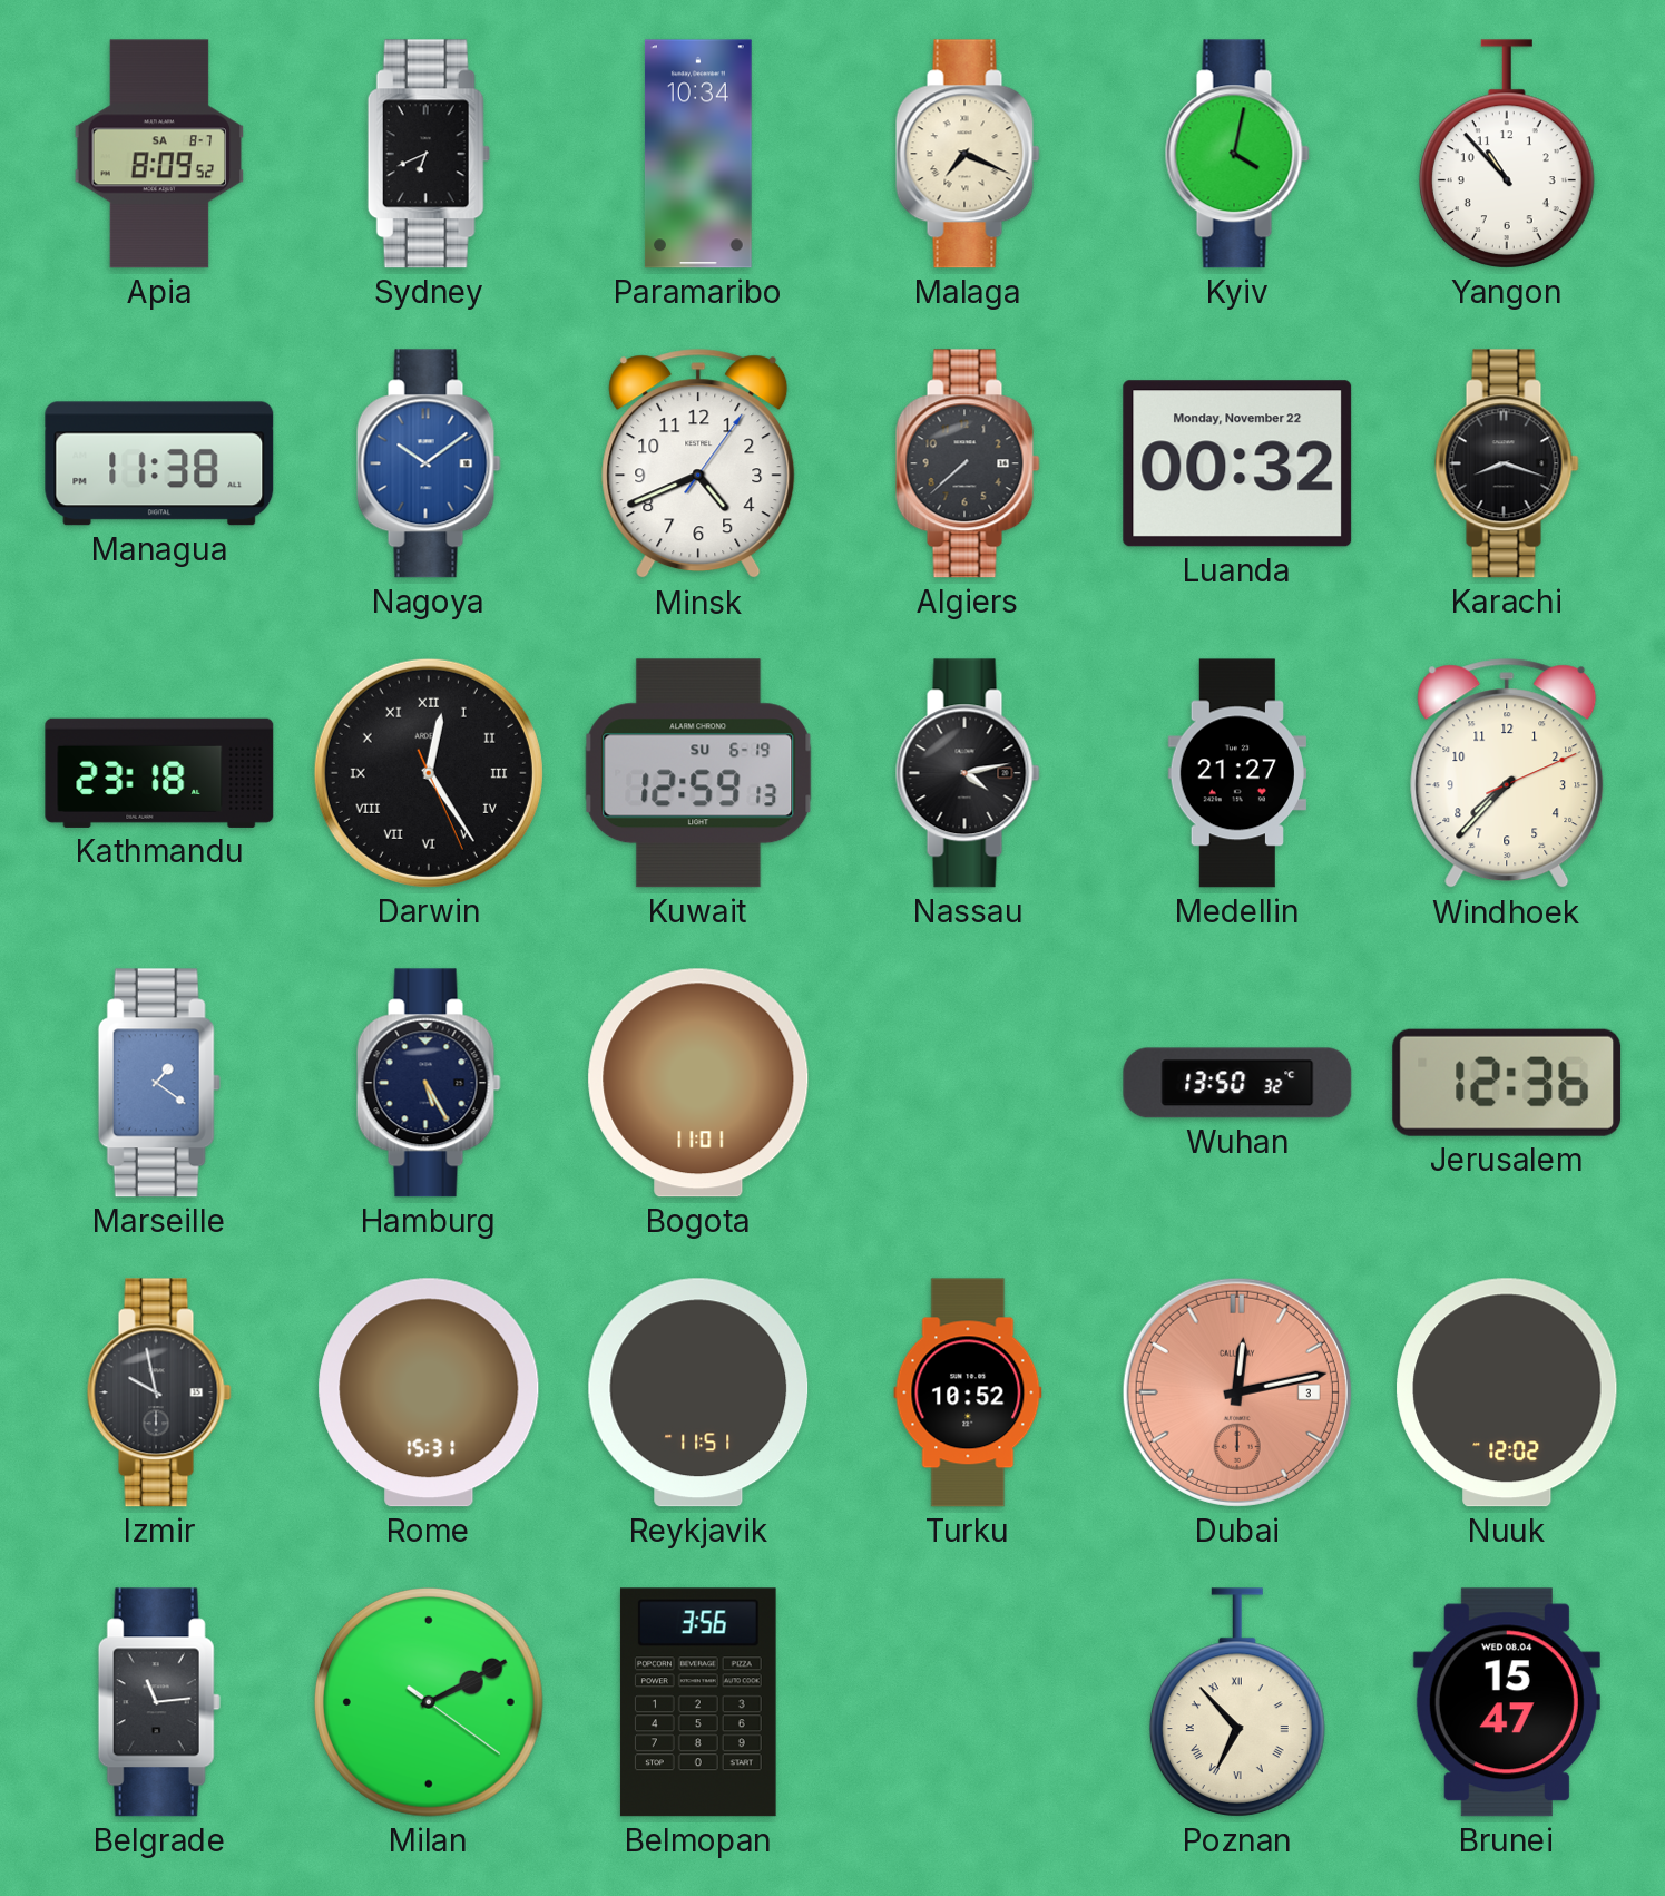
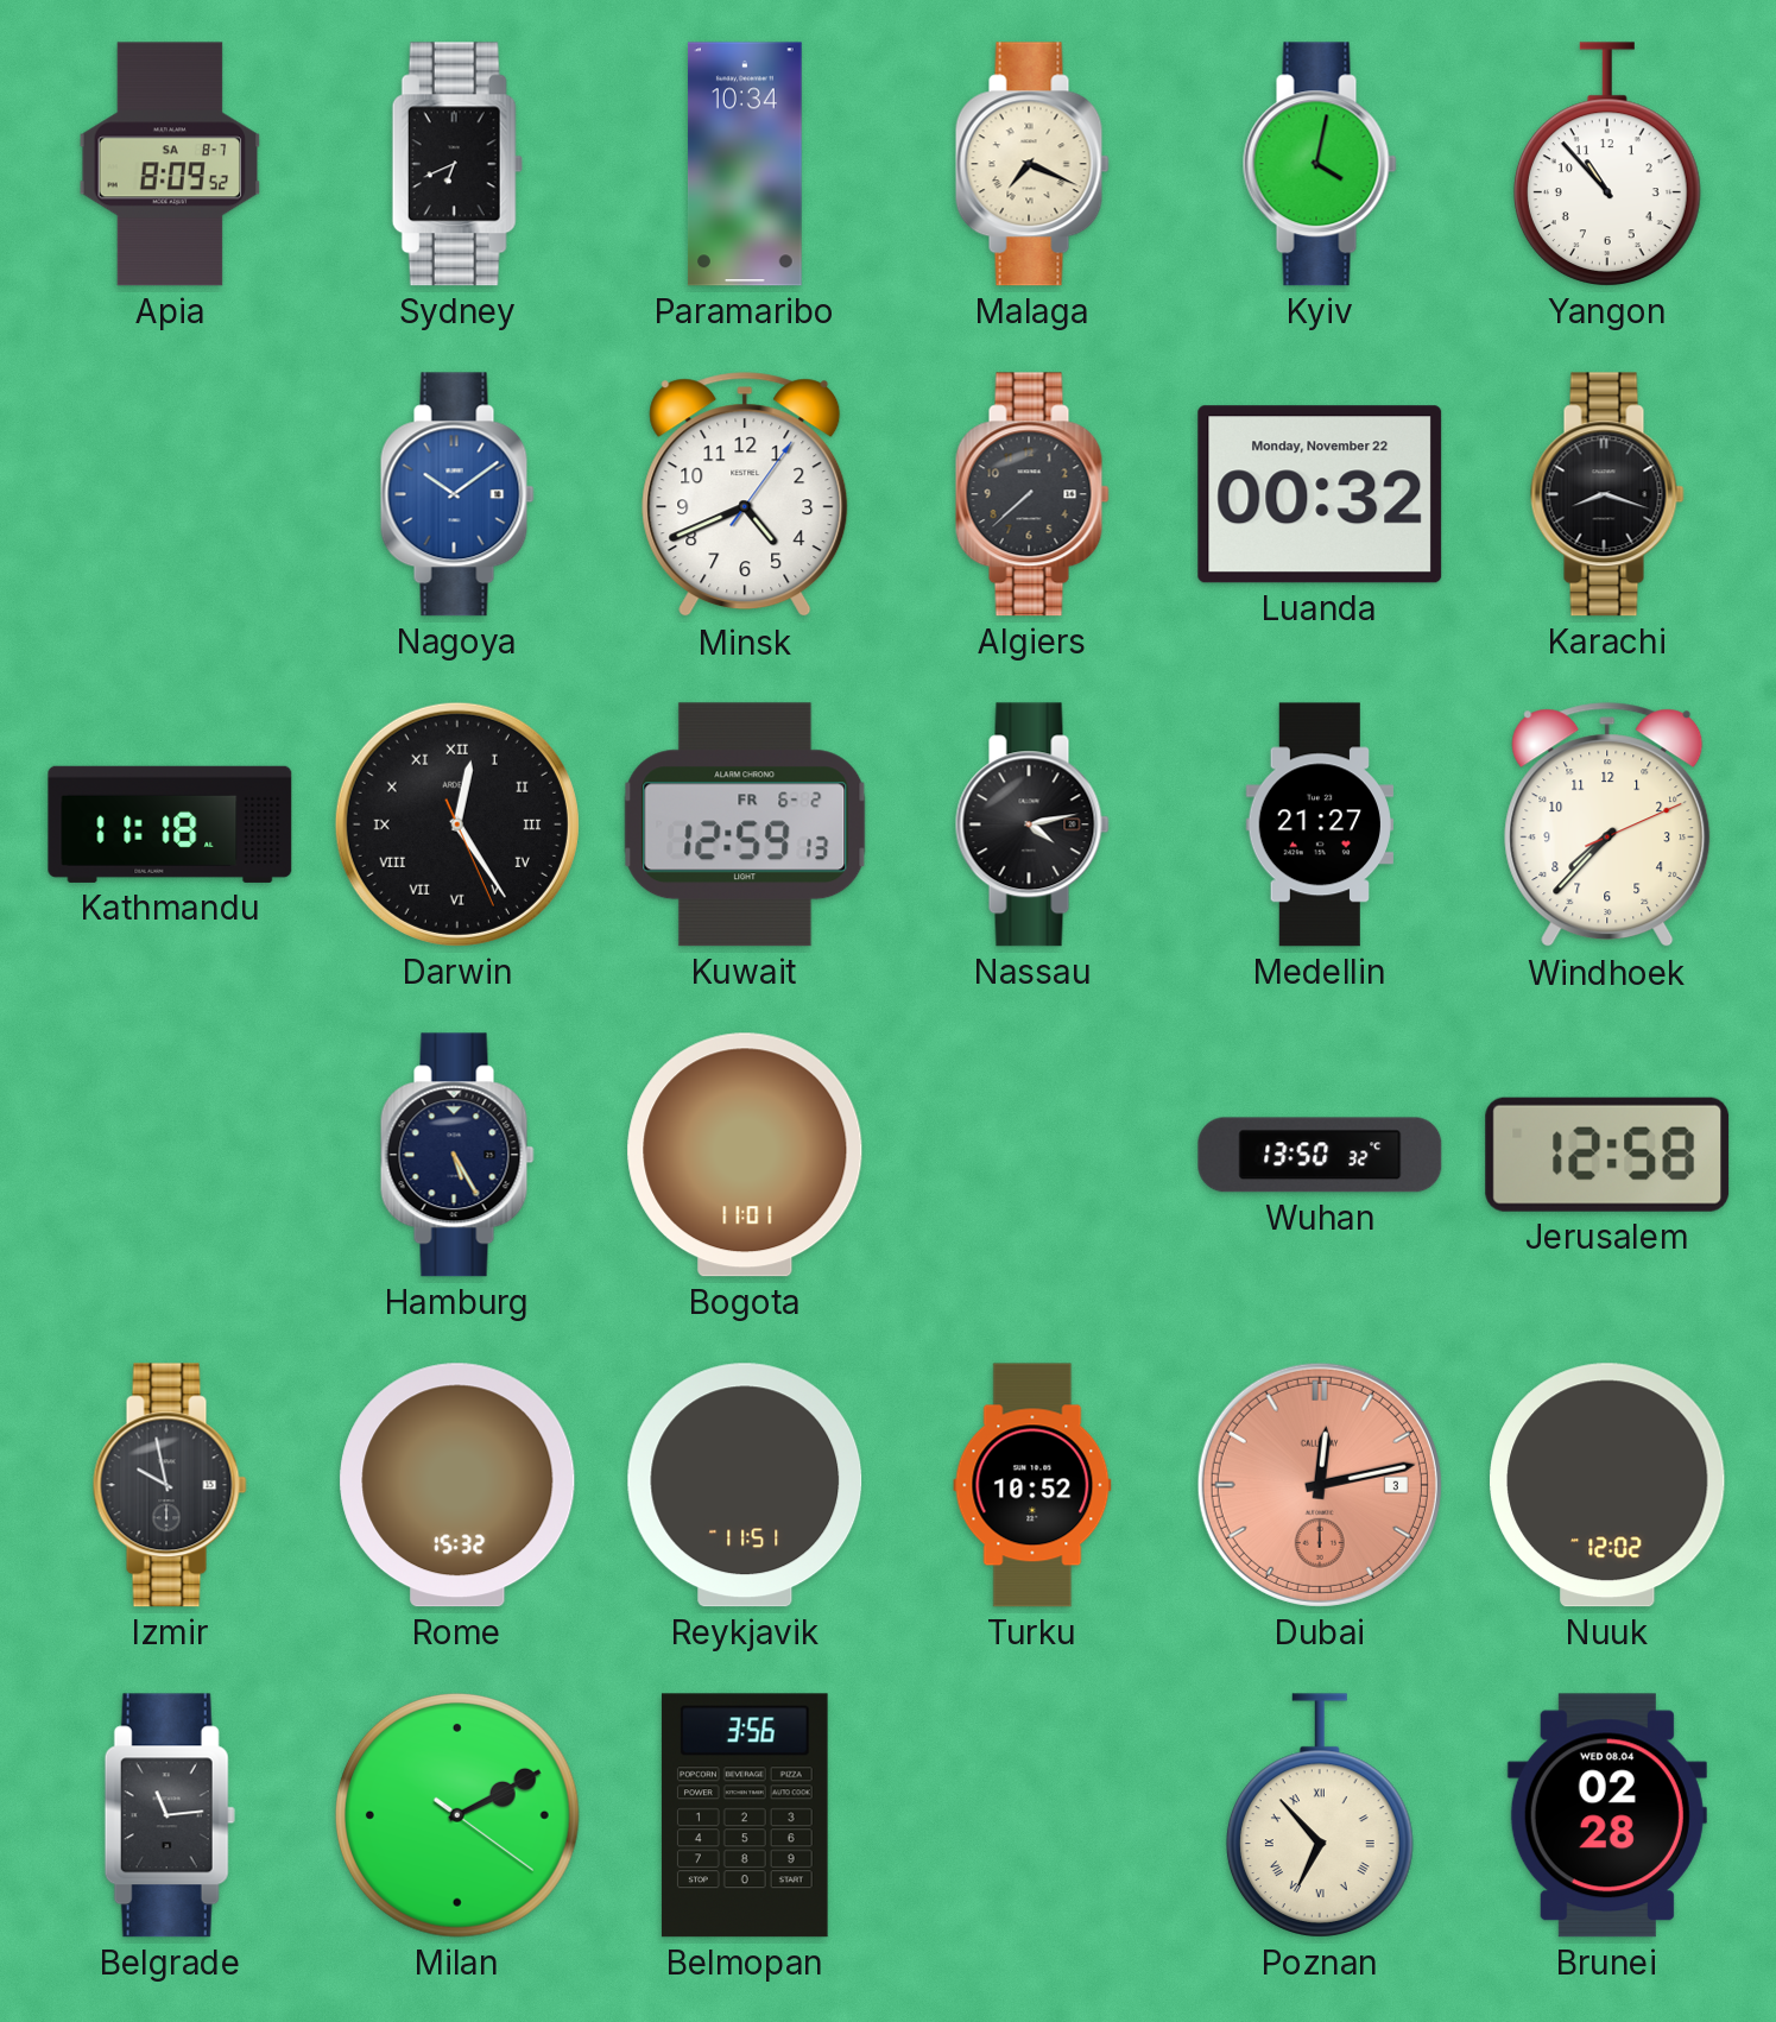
Managua: 11:38 -> none (159, 463)
Kathmandu: 23:18 -> 11:18 (170, 824)
Kuwait date: SU 6-19 -> FR 6-2 (745, 824)
Marseille: 1:21 -> none (159, 1083)
Jerusalem: 12:36 -> 12:58 (1607, 1155)
Rome: 15:31 -> 15:32 (457, 1485)
Brunei: 15:47 -> 02:28 (1607, 1815)
